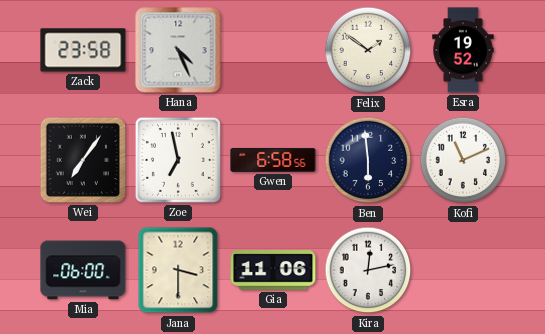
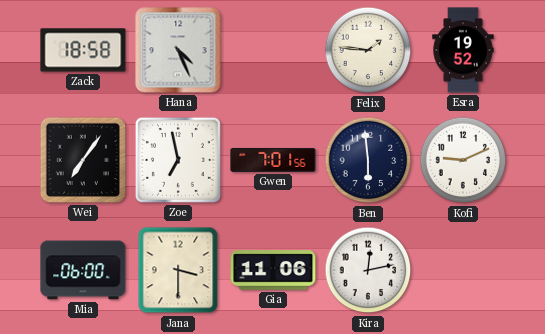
Zack: 23:58 -> 18:58 (83, 50)
Felix: 1:51 -> 1:46 (368, 50)
Gwen: 6:58 -> 7:01 (273, 160)
Kofi: 11:11 -> 9:11 (463, 160)
